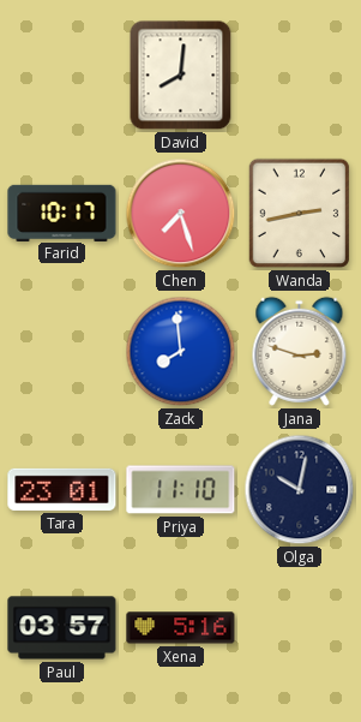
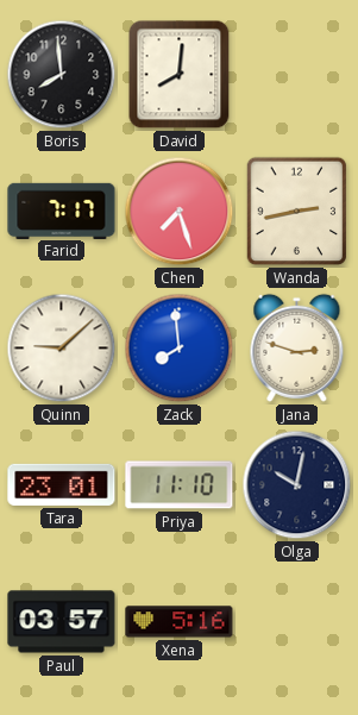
Boris: none -> 7:59 (62, 75)
Farid: 10:17 -> 7:17 (62, 211)
Quinn: none -> 9:08 (62, 349)
